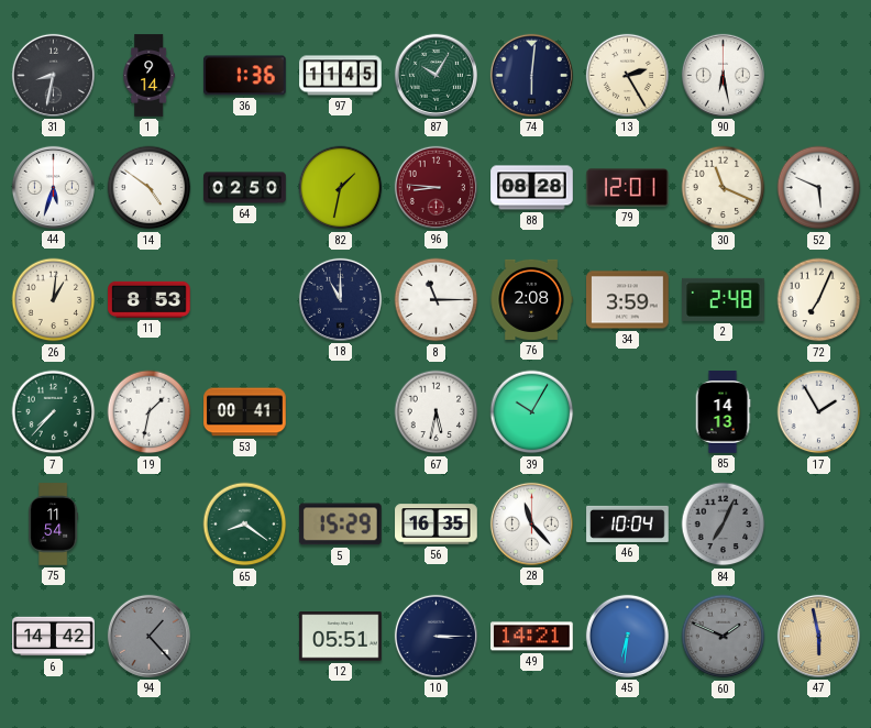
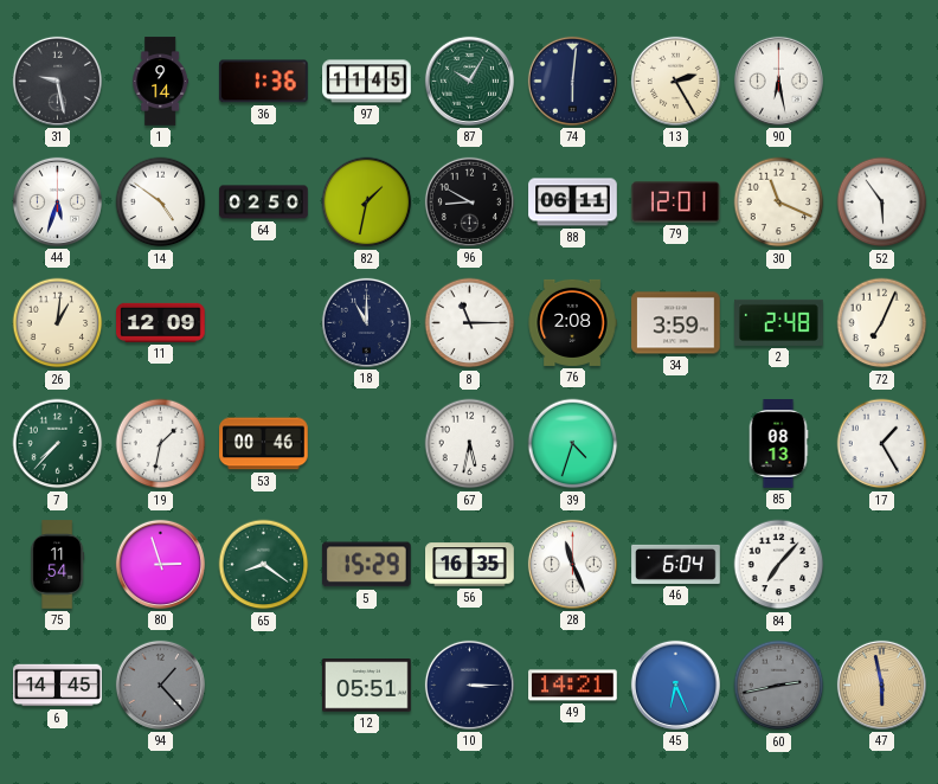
31: 8:32 -> 9:28 (57, 81)
96: 8:46 -> 8:50 (469, 201)
96 dial: burgundy -> black (469, 201)
88: 08:28 -> 06:11 (573, 203)
52: 5:49 -> 5:54 (882, 203)
11: 8:53 -> 12:09 (161, 322)
53: 00:41 -> 00:46 (264, 444)
39: 10:05 -> 4:33 (573, 444)
85: 14:13 -> 08:13 (778, 444)
17: 1:55 -> 1:25 (882, 444)
80: none -> 2:57 (160, 564)
28: 11:23 -> 11:26 (572, 564)
46: 10:04 -> 6:04 (676, 564)
84: 7:04 -> 7:07 (779, 565)
84 dial: grey -> white (779, 565)
6: 14:42 -> 14:45 (58, 686)
45: 6:31 -> 6:26 (675, 685)
60: 1:49 -> 2:43 (779, 686)
